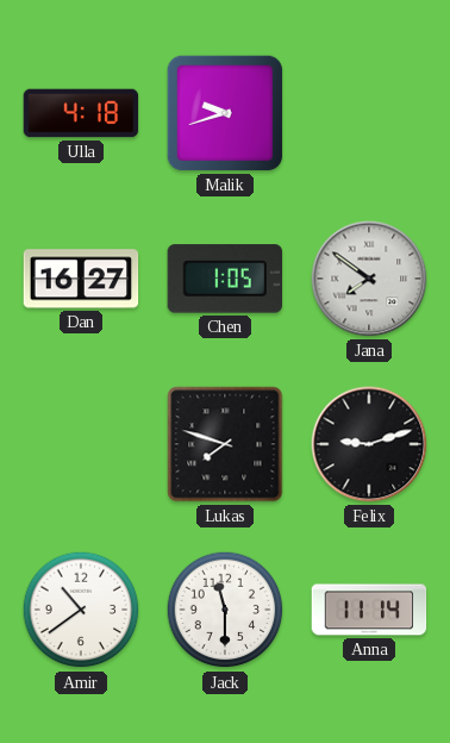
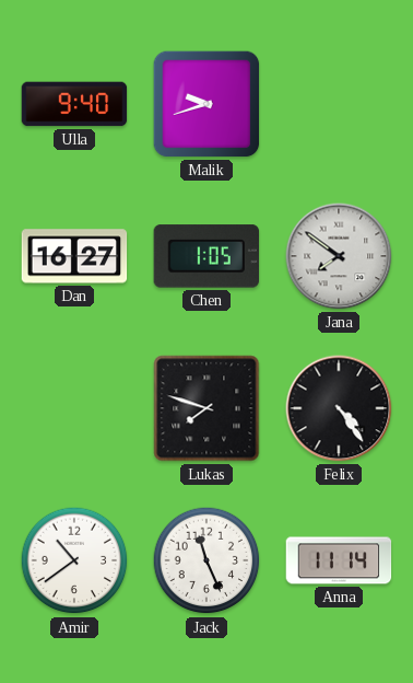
Ulla: 4:18 -> 9:40 (74, 104)
Felix: 9:12 -> 4:24 (339, 408)
Jack: 11:30 -> 11:26 (206, 560)
